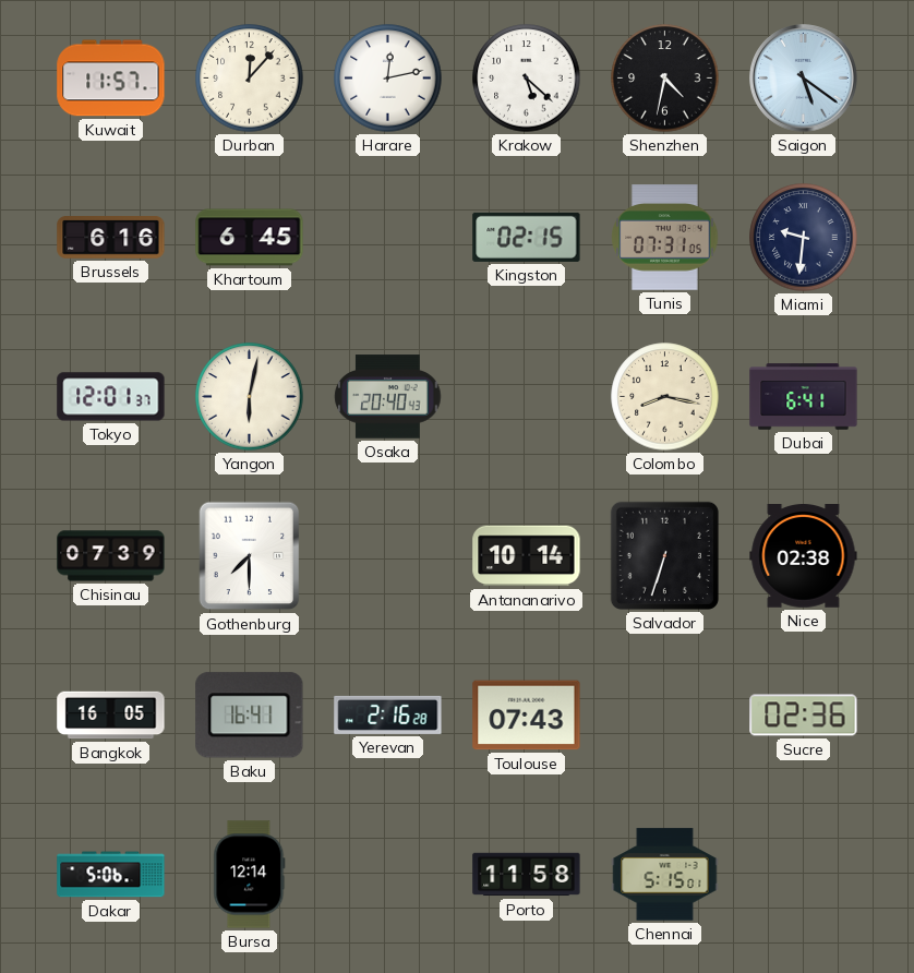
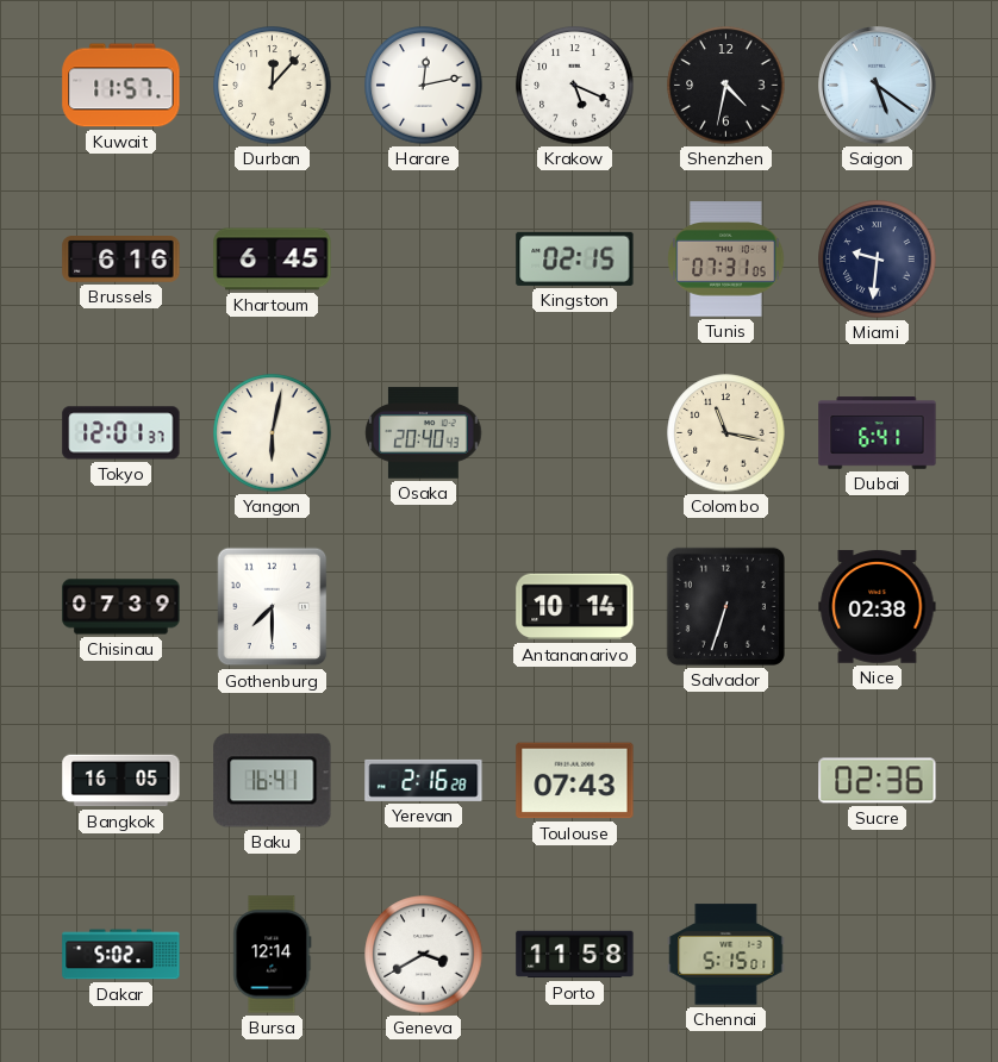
Krakow: 5:22 -> 5:19 (575, 86)
Colombo: 8:17 -> 11:17 (726, 433)
Dakar: 5:06 -> 5:02 (121, 955)
Geneva: none -> 3:40 (424, 955)
